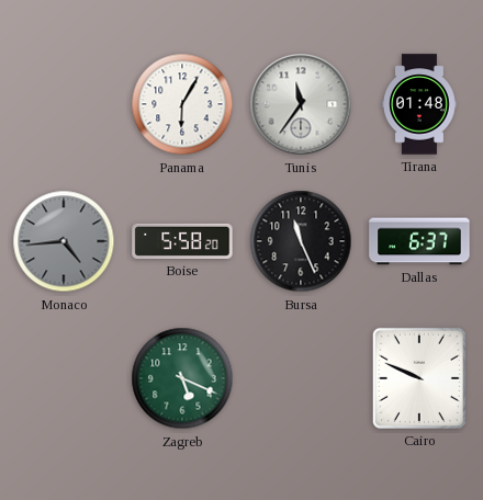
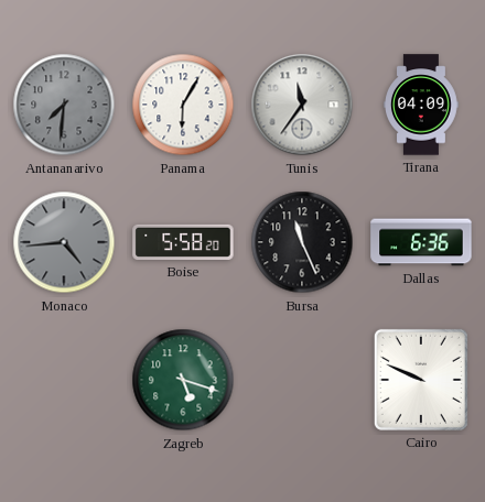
Antananarivo: none -> 7:31 (64, 105)
Tirana: 01:48 -> 04:09 (422, 105)
Dallas: 6:37 -> 6:36 (421, 242)
Zagreb: 5:19 -> 5:18 (183, 380)
